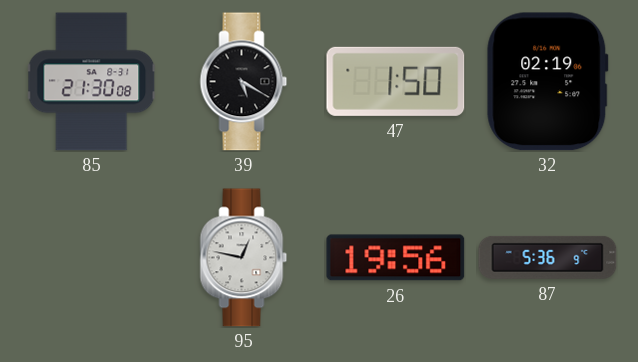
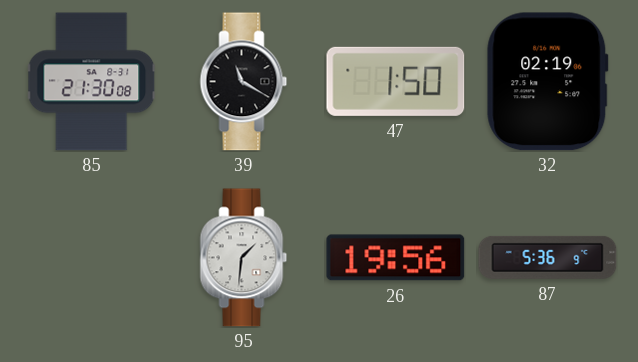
39: 5:20 -> 11:20 (244, 82)
95: 12:47 -> 1:31 (244, 258)
